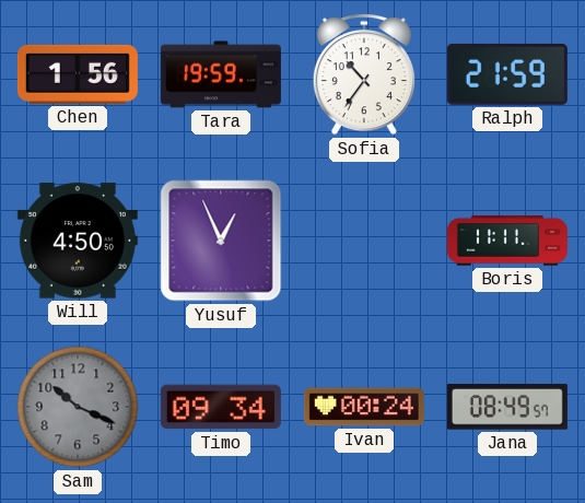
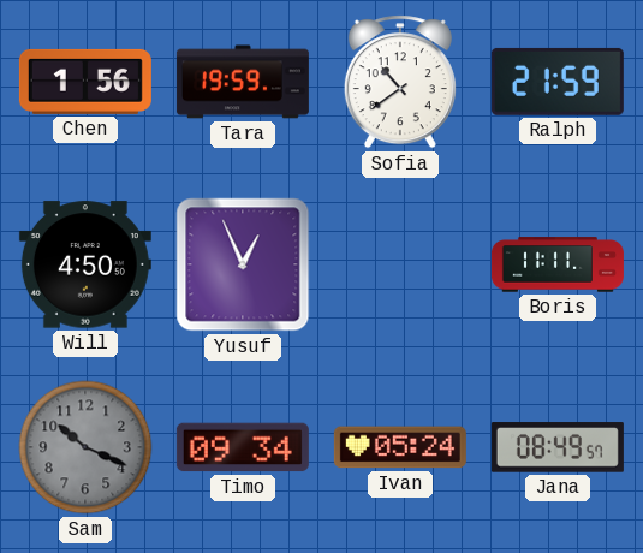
Sofia: 10:36 -> 10:39 (400, 82)
Ivan: 00:24 -> 05:24 (400, 447)
